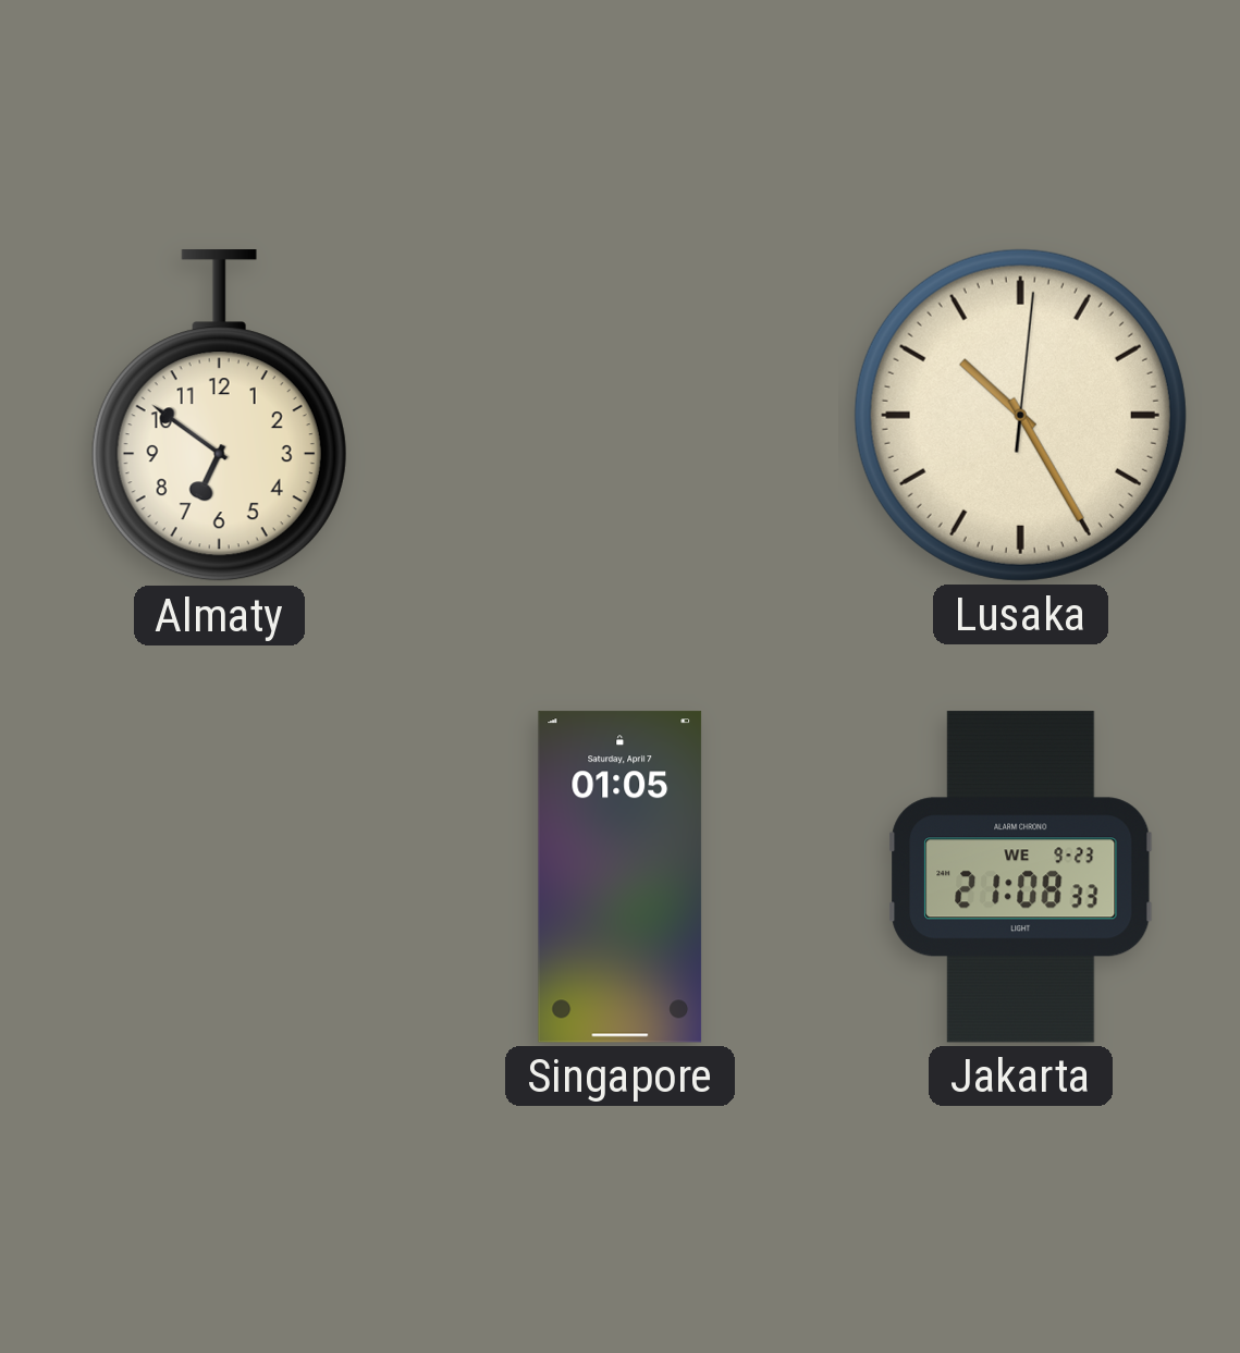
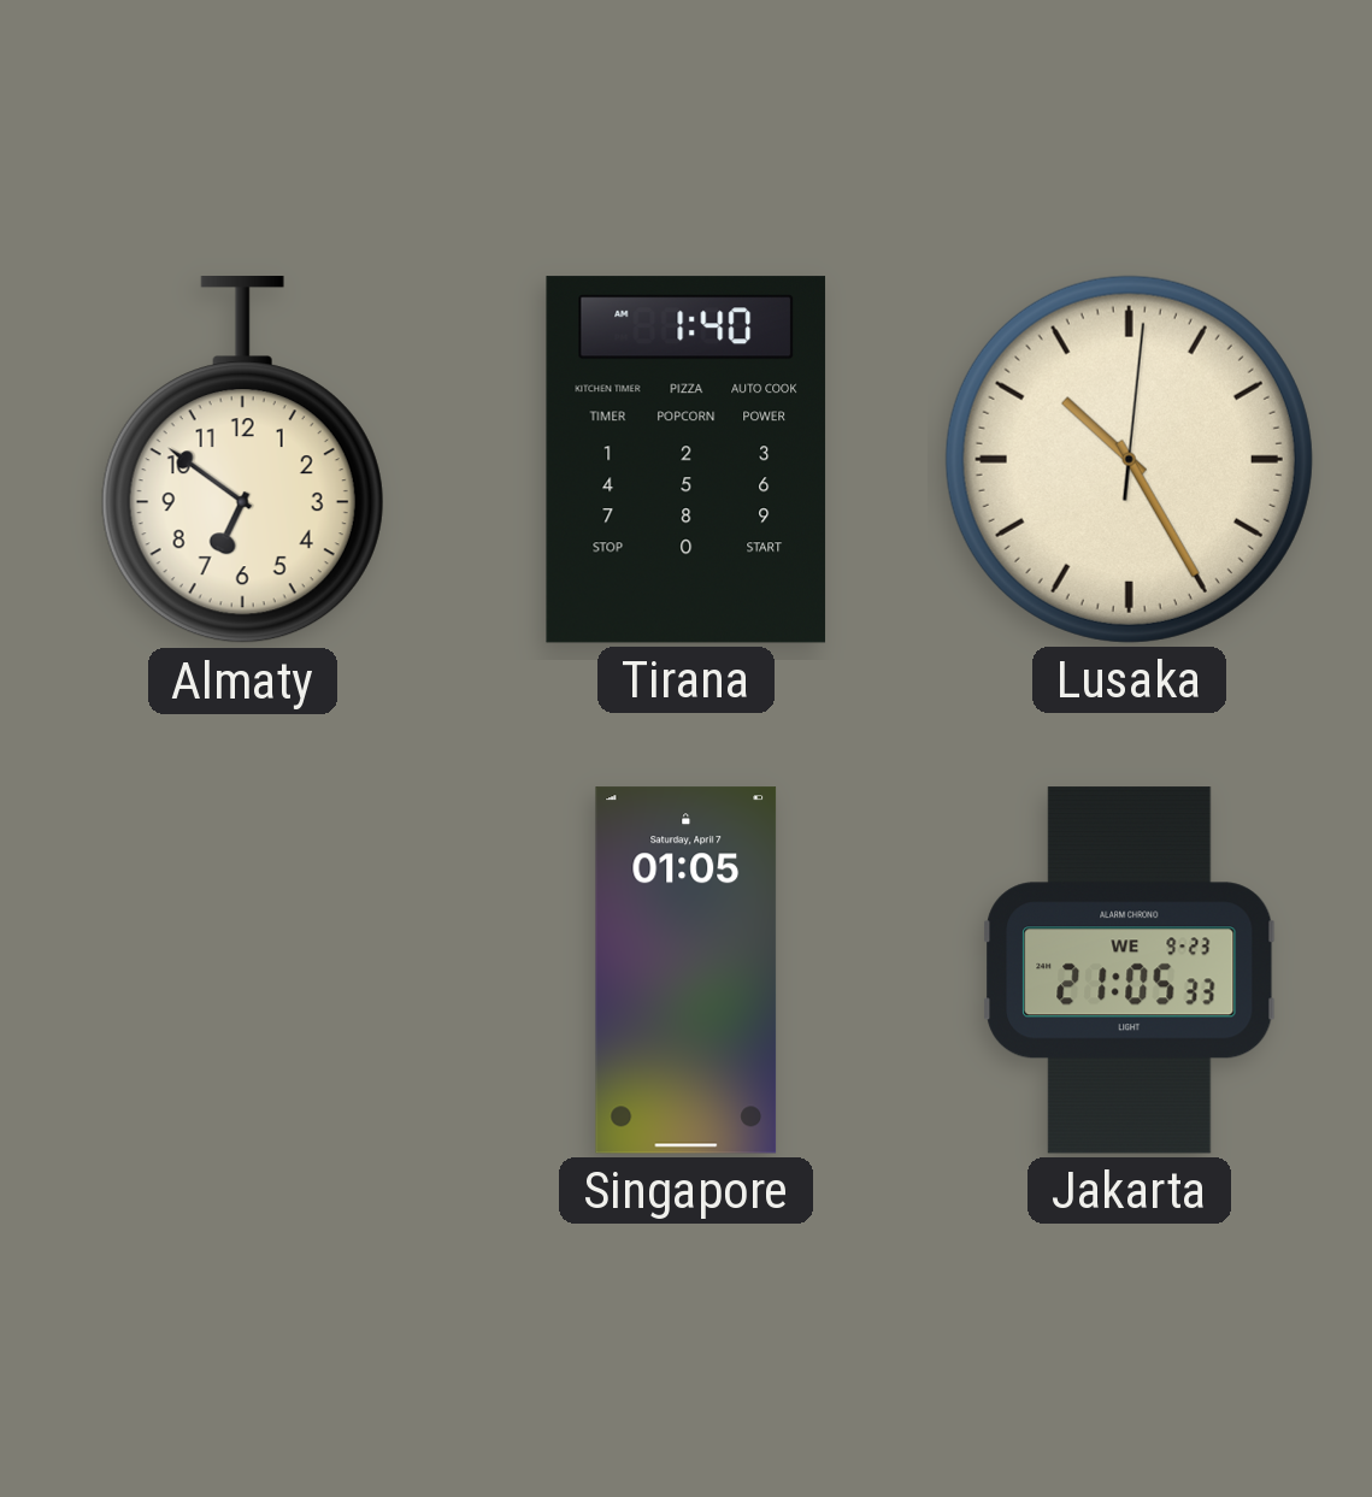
Tirana: none -> 1:40 (687, 460)
Jakarta: 21:08 -> 21:05 (1130, 971)
